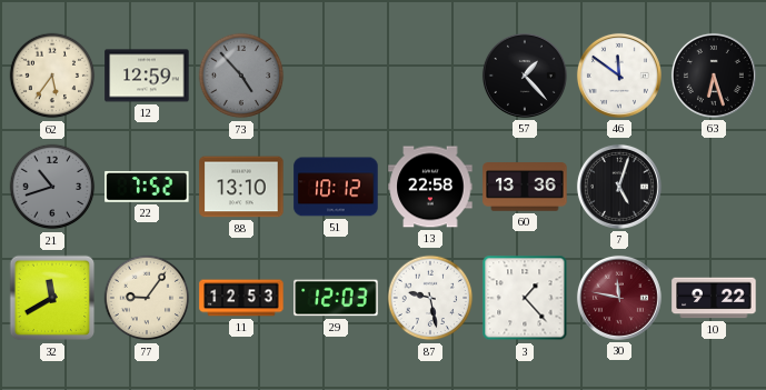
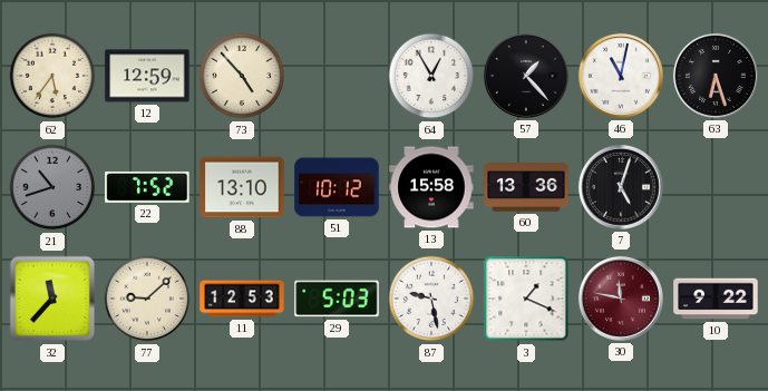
73 dial: grey -> cream (242, 76)
64: none -> 12:55 (431, 76)
46: 11:51 -> 11:02 (621, 76)
13: 22:58 -> 15:58 (431, 187)
32: 11:40 -> 11:37 (52, 299)
77: 9:06 -> 9:08 (147, 299)
29: 12:03 -> 5:03 (337, 299)
3: 1:23 -> 1:19 (526, 299)
